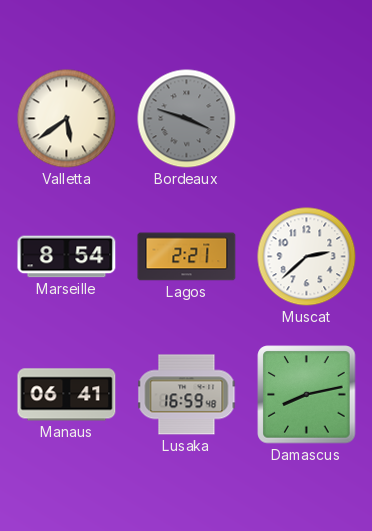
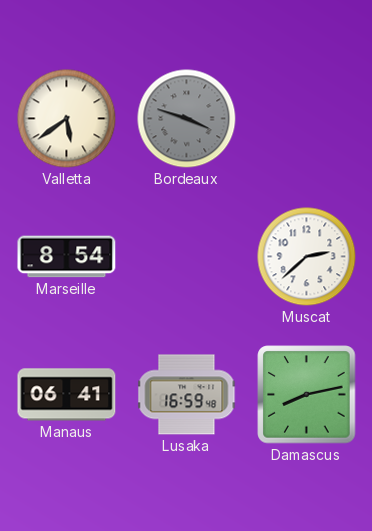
Lagos: 2:21 -> none (187, 257)
